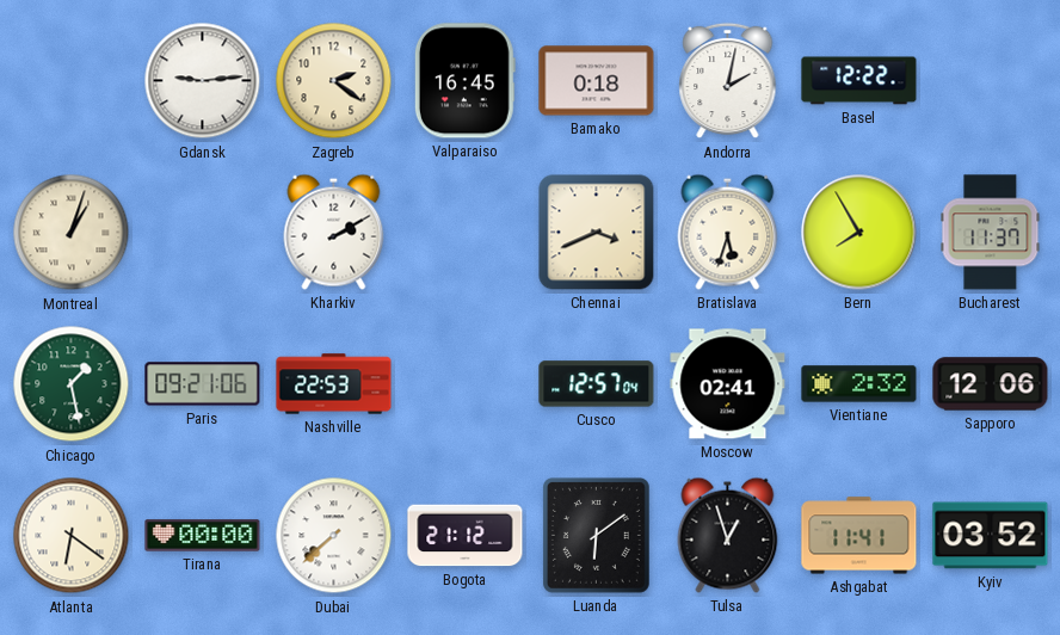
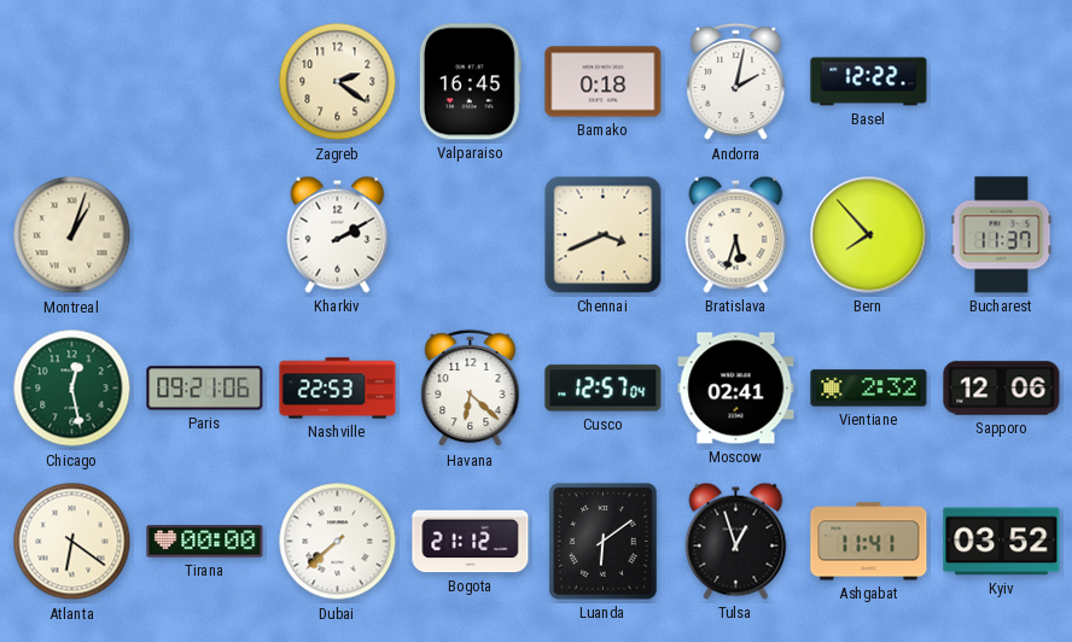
Gdansk: 9:14 -> none (203, 81)
Bern: 7:55 -> 7:53 (869, 235)
Chicago: 1:28 -> 12:28 (72, 389)
Havana: none -> 6:22 (471, 389)
